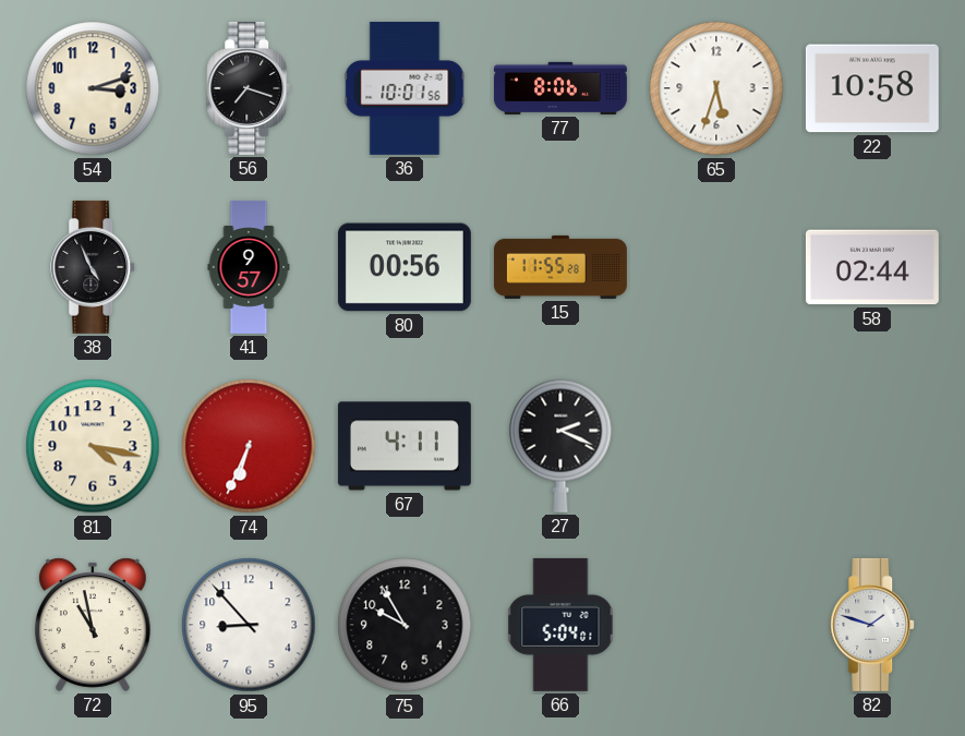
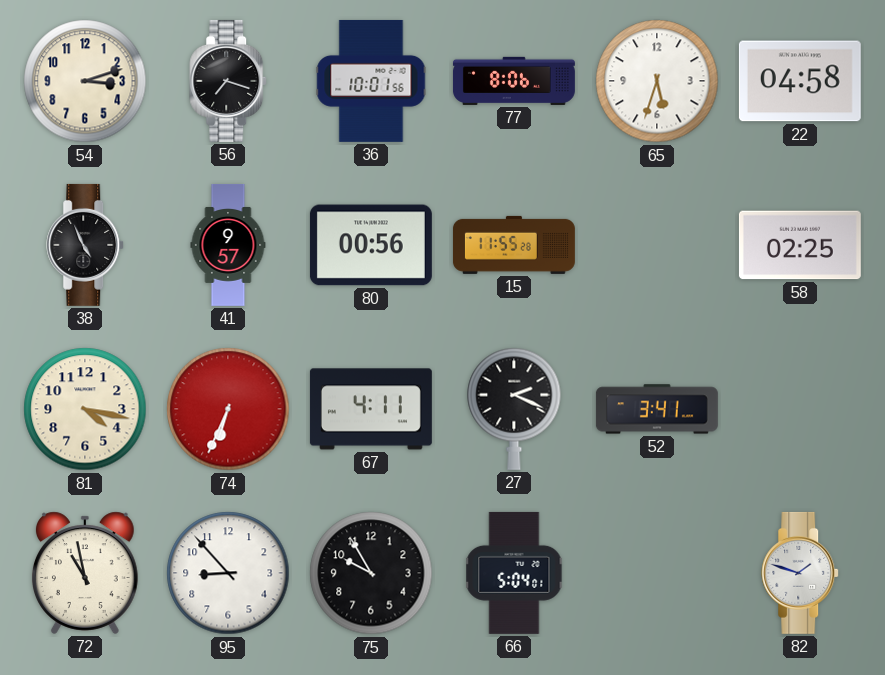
22: 10:58 -> 04:58 (800, 81)
58: 02:44 -> 02:25 (800, 245)
52: none -> 3:41 (657, 409)
